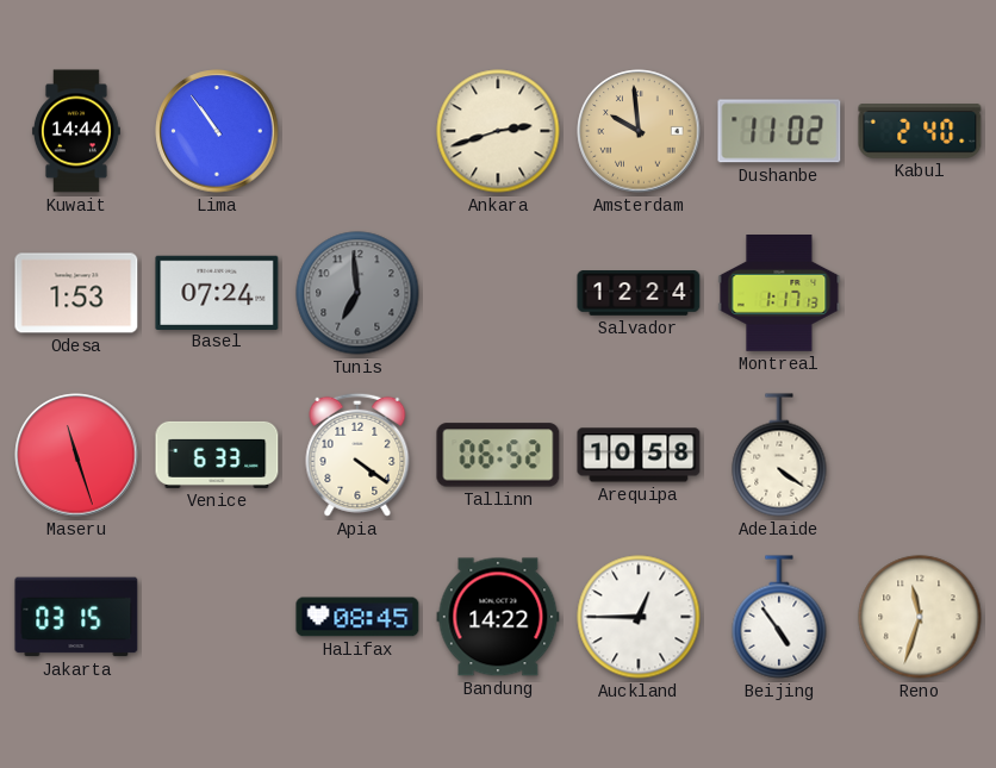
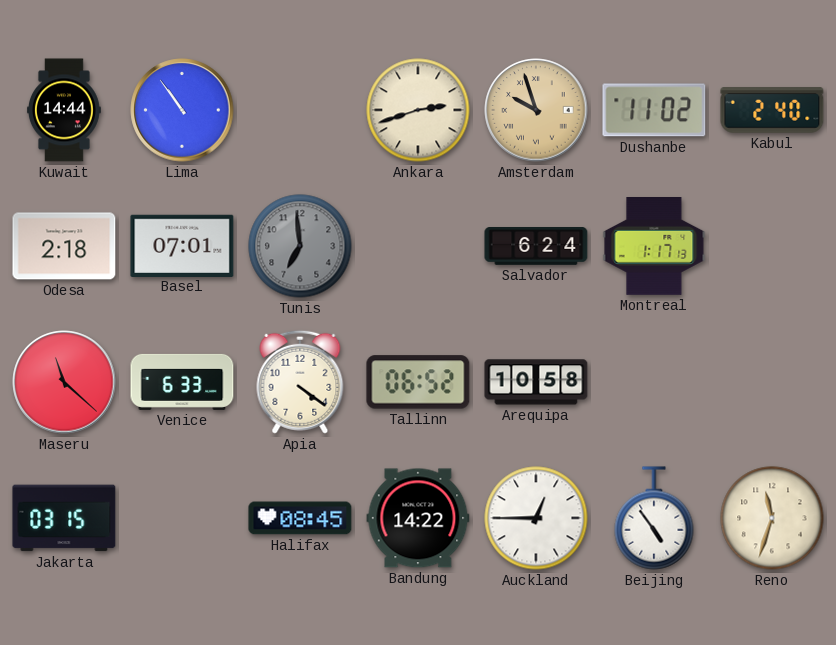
Amsterdam: 9:59 -> 9:57 (536, 110)
Odesa: 1:53 -> 2:18 (64, 246)
Basel: 07:24 -> 07:01 (182, 245)
Salvador: 12:24 -> 6:24 (536, 247)
Maseru: 11:27 -> 11:22 (64, 382)
Adelaide: 4:21 -> none (779, 455)
